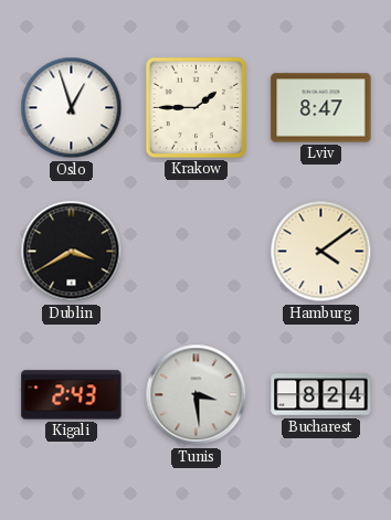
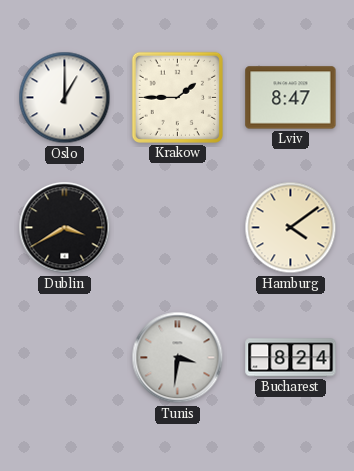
Oslo: 12:57 -> 1:00 (65, 98)
Kigali: 2:43 -> none (72, 395)
Tunis: 3:29 -> 3:31 (178, 358)
